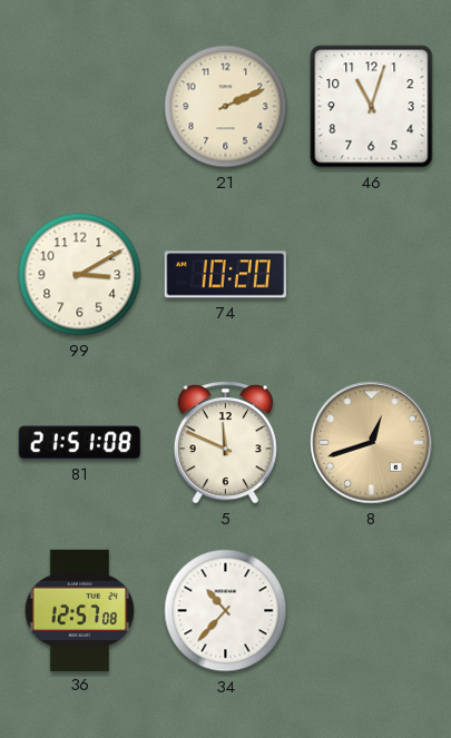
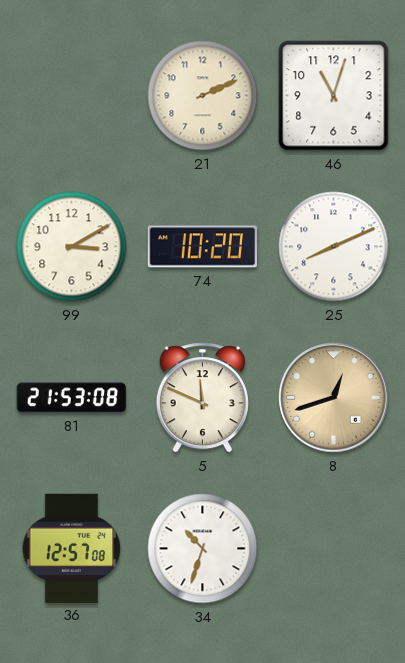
25: none -> 8:11 (334, 247)
81: 21:51 -> 21:53 (71, 398)
34: 10:37 -> 10:33 (203, 549)
